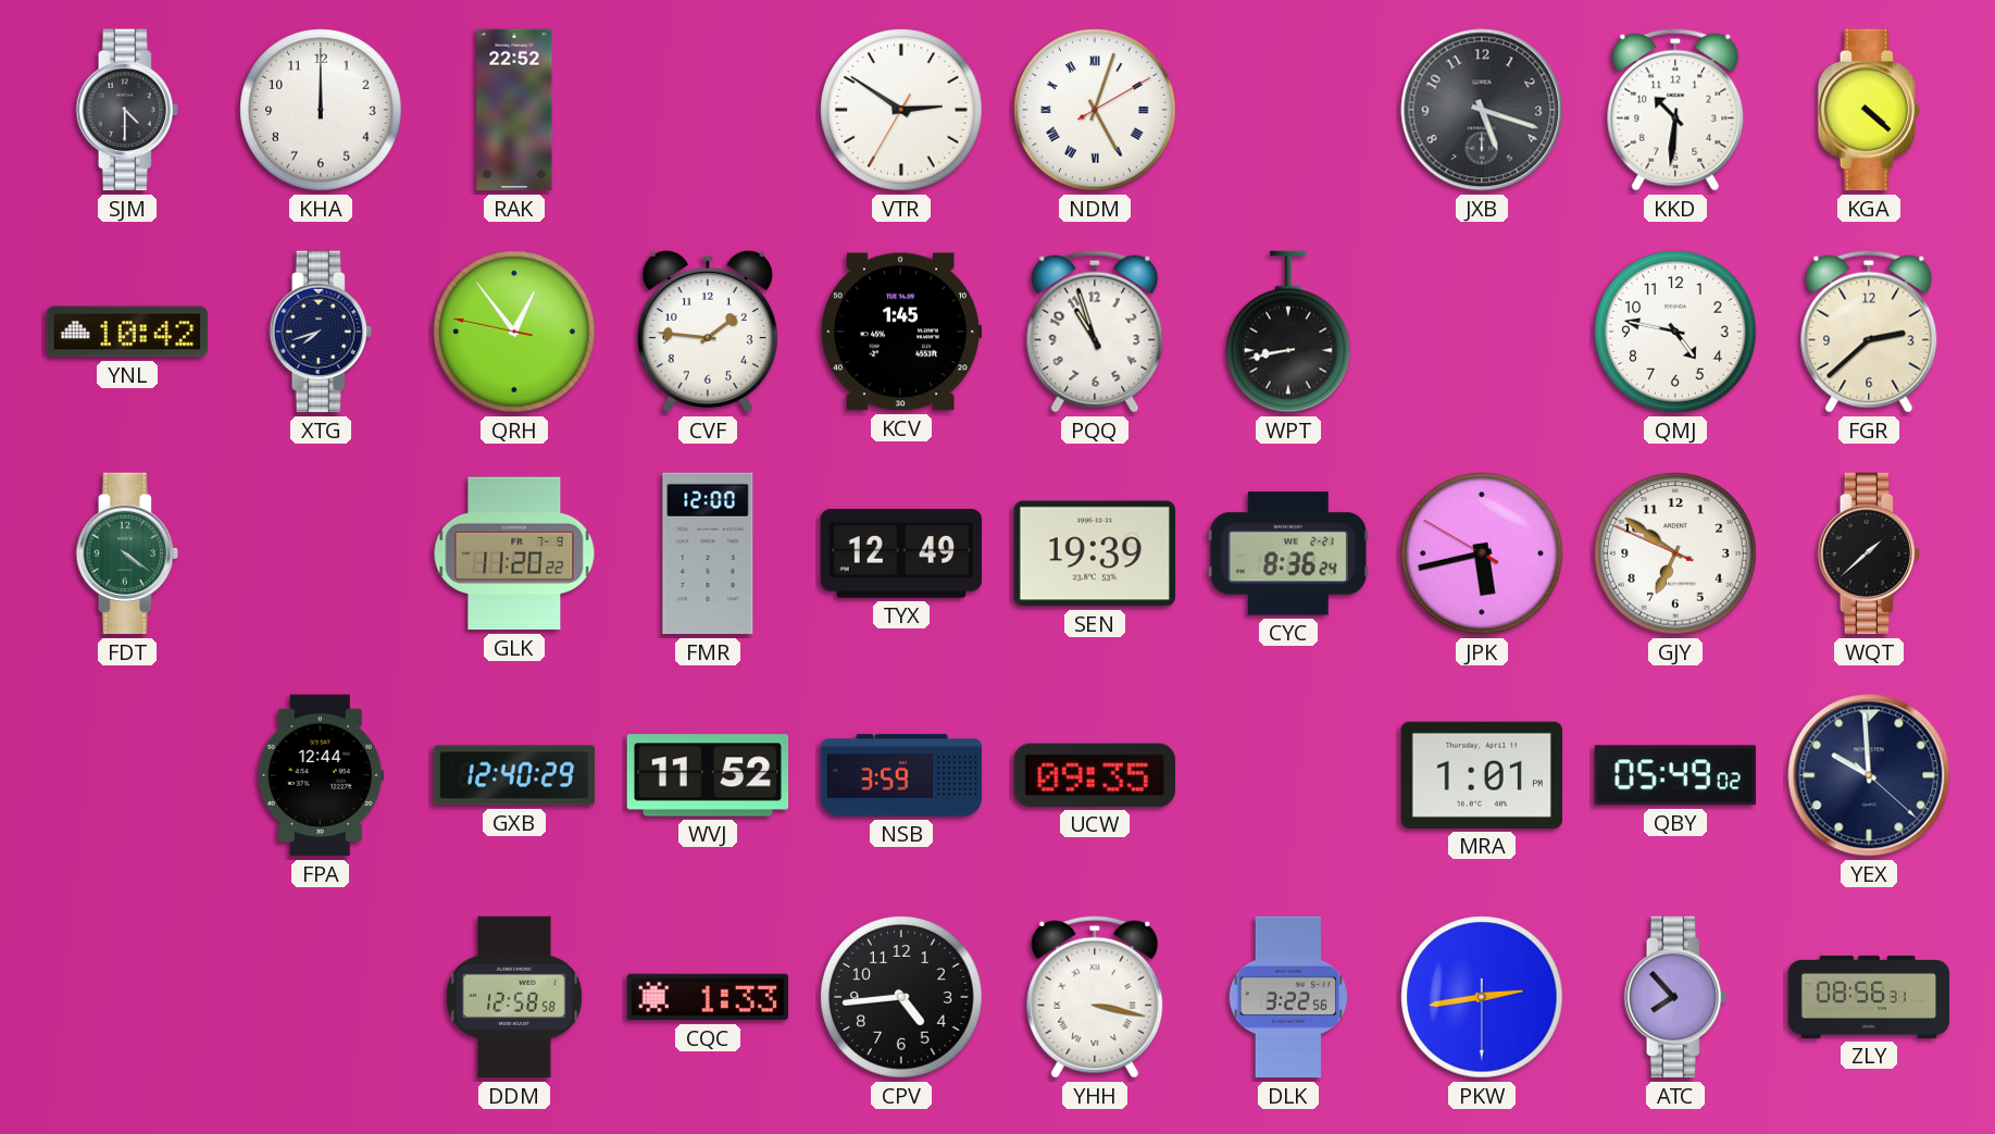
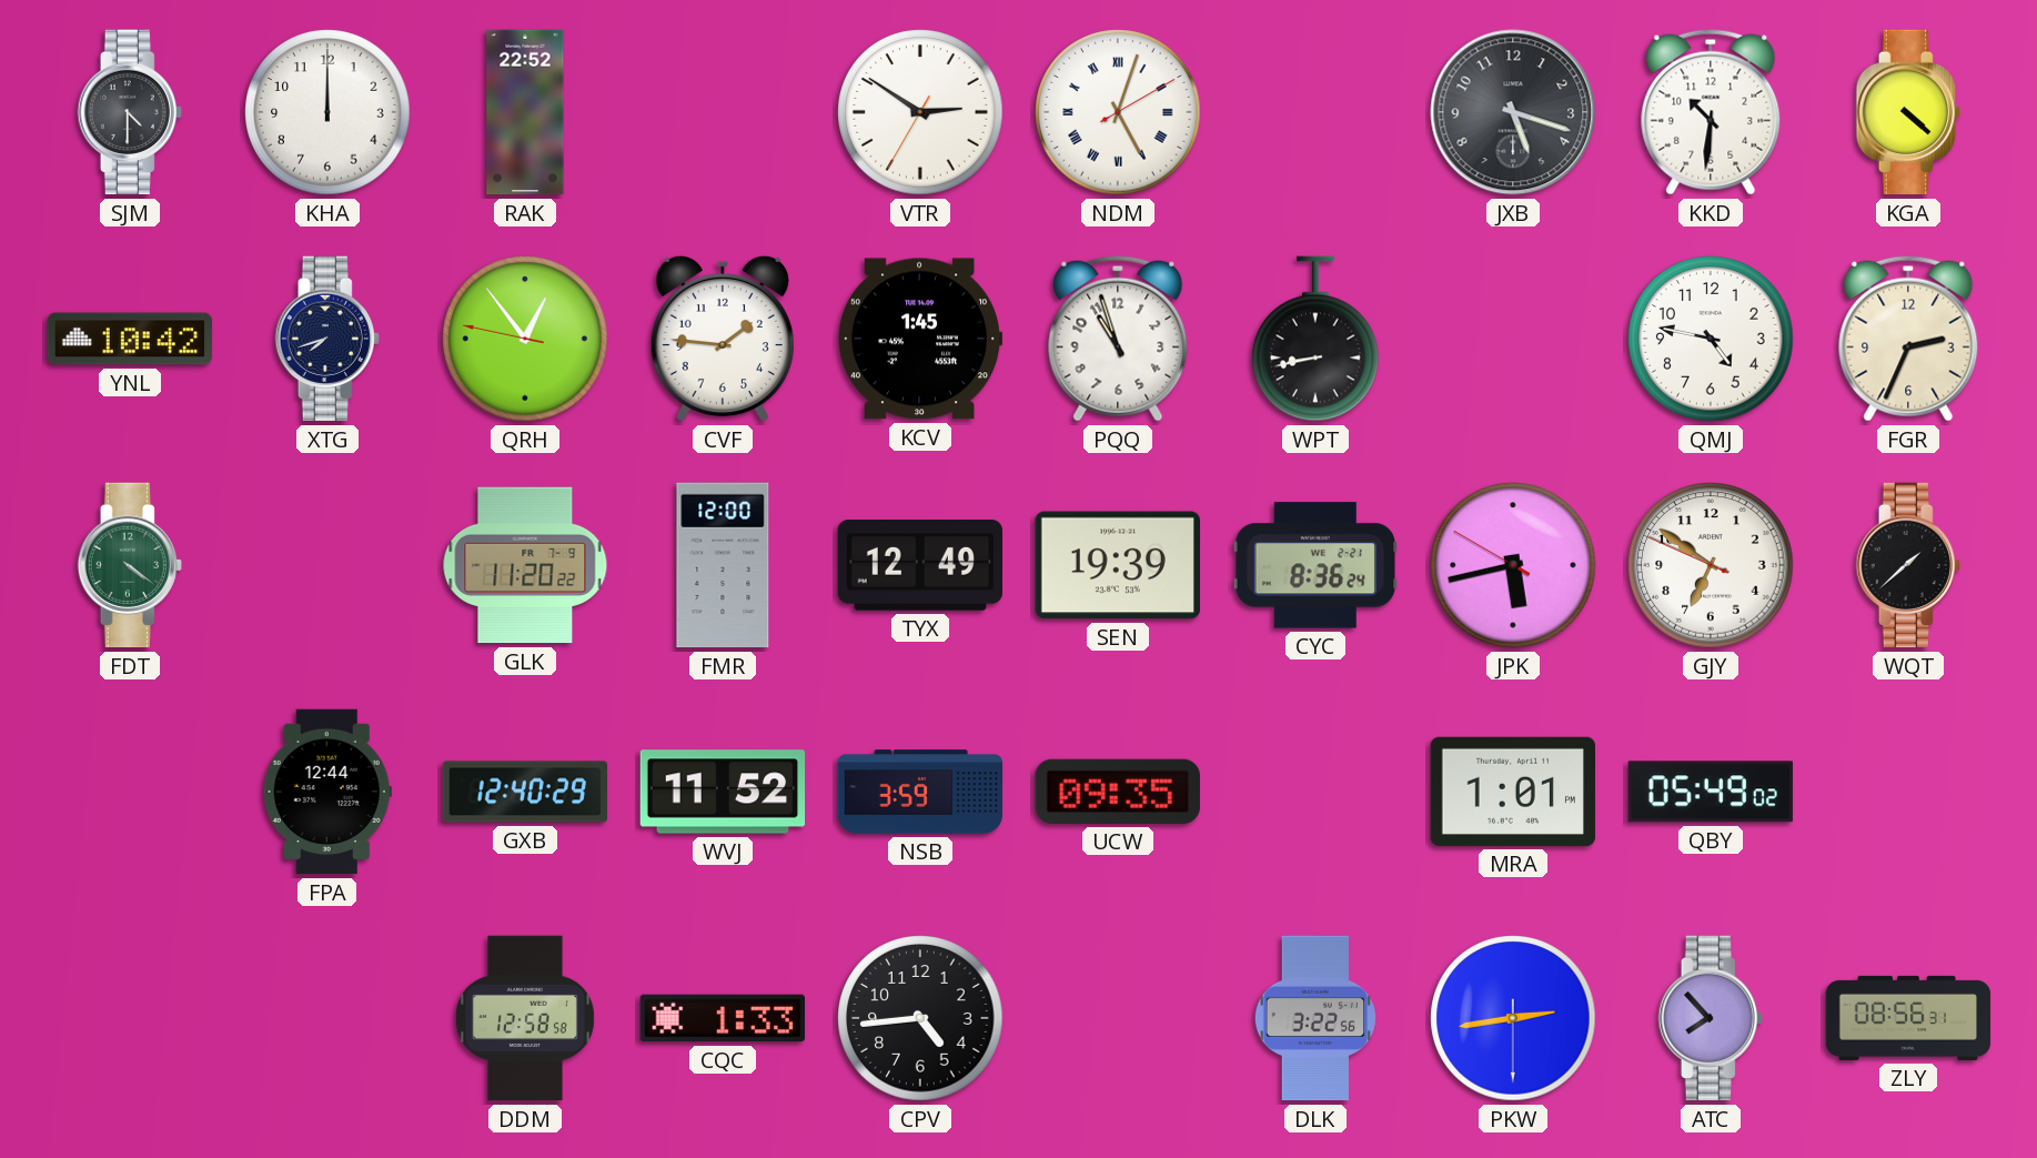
FGR: 2:38 -> 2:34 (1908, 339)
YEX: 9:59 -> none (1869, 775)
YHH: 3:17 -> none (1095, 997)
